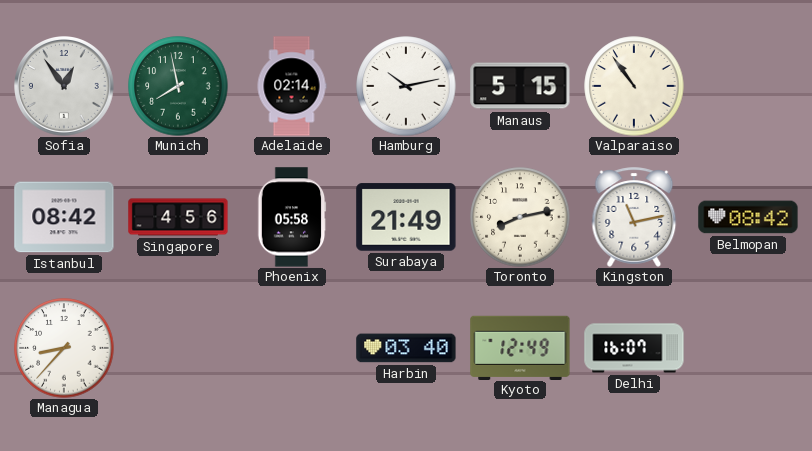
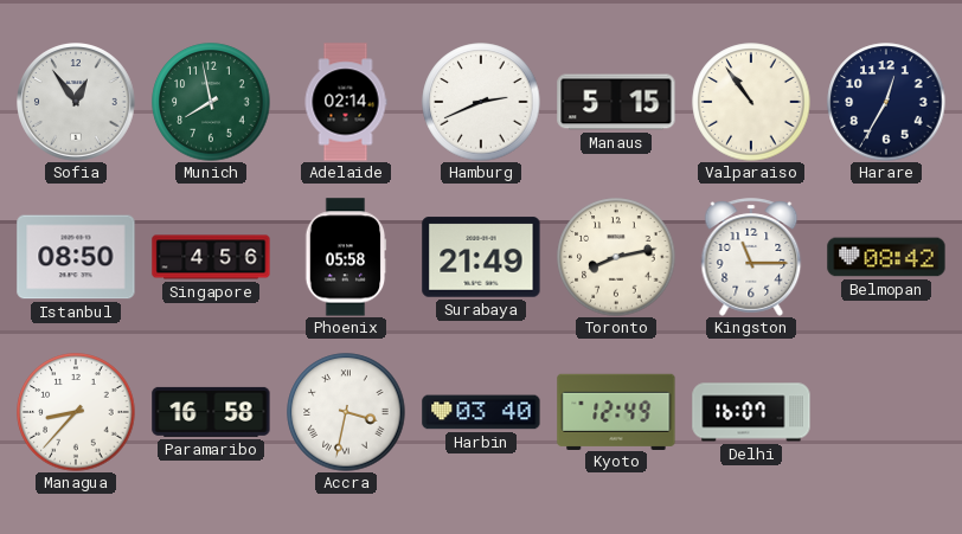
Hamburg: 10:13 -> 2:41 (481, 102)
Harare: none -> 12:35 (886, 102)
Istanbul: 08:42 -> 08:50 (76, 257)
Kingston: 11:13 -> 11:15 (751, 257)
Paramaribo: none -> 16:58 (211, 412)
Accra: none -> 3:32 (346, 412)
